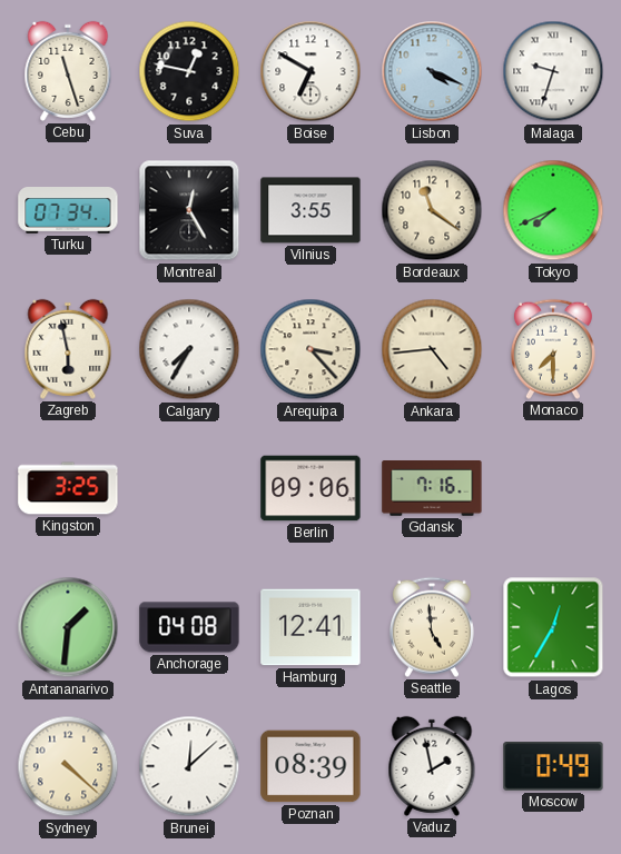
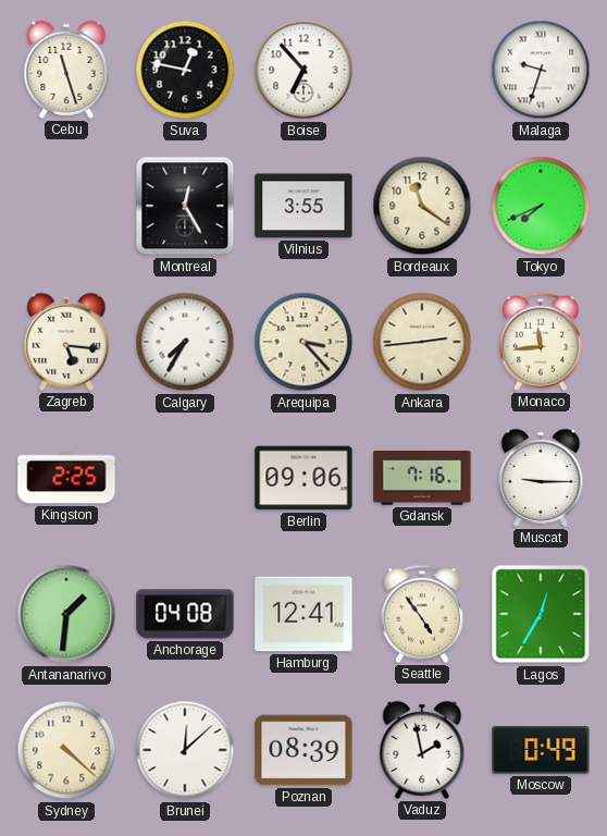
Boise: 6:50 -> 6:53 (303, 70)
Lisbon: 4:19 -> none (432, 71)
Turku: 07:34 -> none (68, 211)
Zagreb: 5:58 -> 5:16 (66, 342)
Ankara: 4:44 -> 2:44 (422, 342)
Monaco: 7:30 -> 11:44 (541, 342)
Kingston: 3:25 -> 2:25 (66, 478)
Muscat: none -> 9:15 (541, 478)
Seattle: 4:59 -> 4:54 (422, 614)
